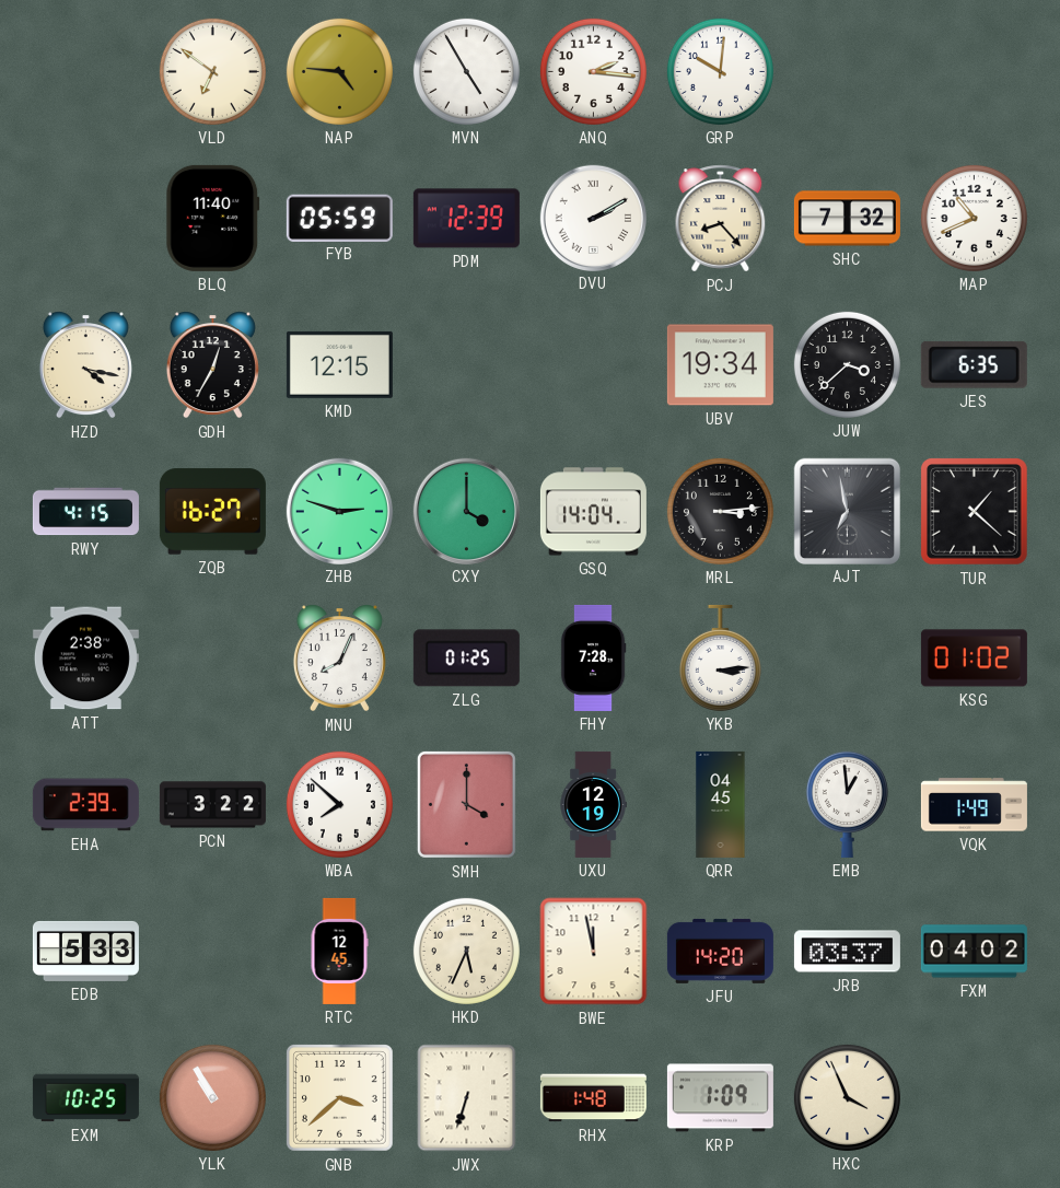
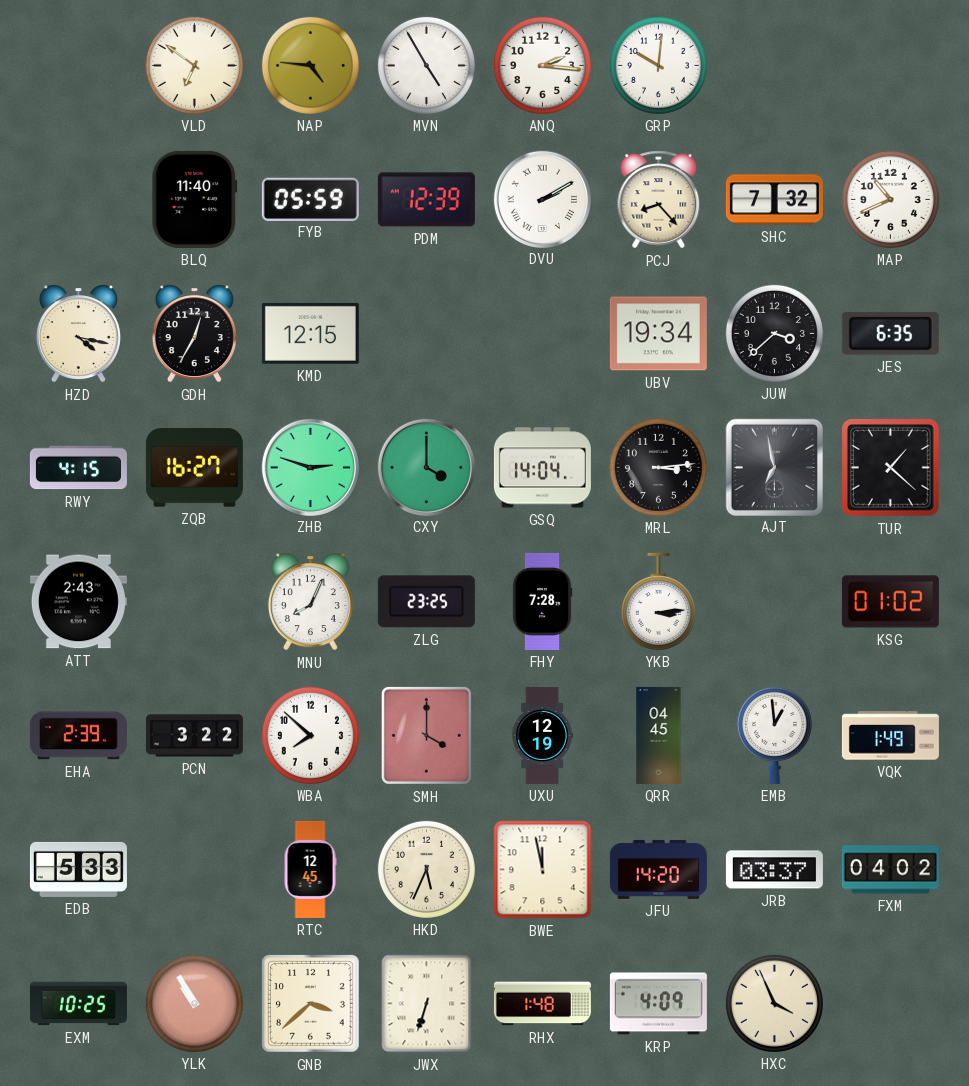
ATT: 2:38 -> 2:43 (78, 602)
ZLG: 01:25 -> 23:25 (426, 602)
KRP: 1:09 -> 4:09 (658, 1004)
